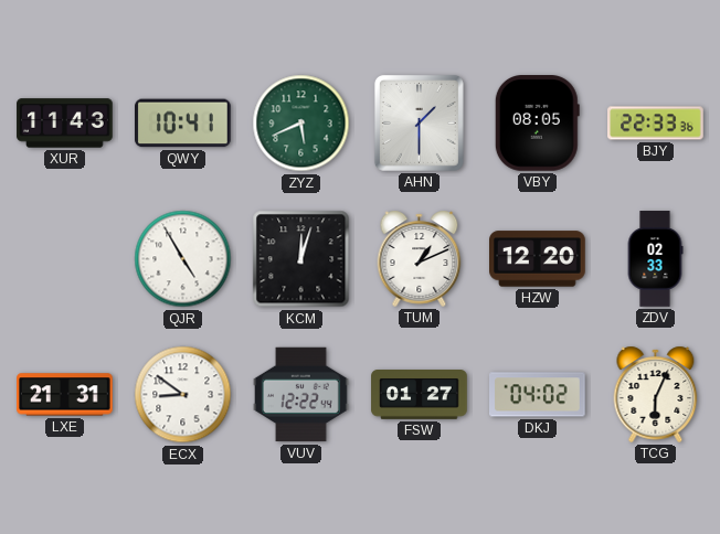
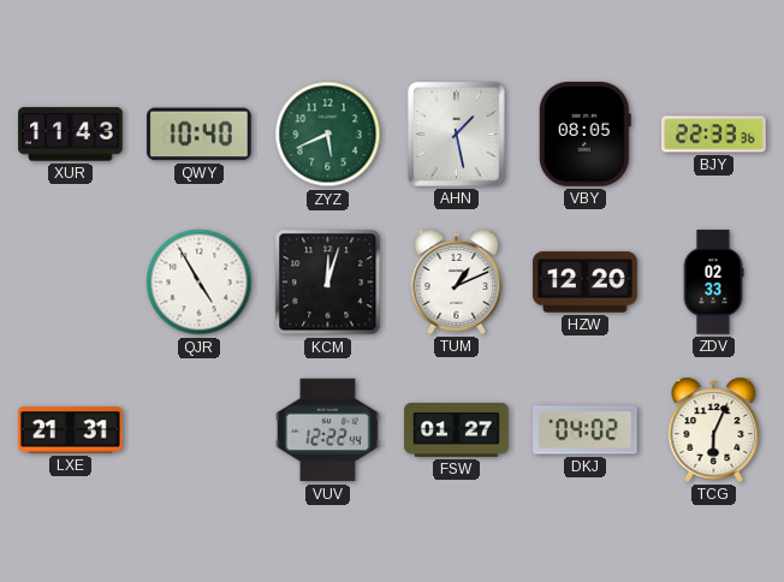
QWY: 10:41 -> 10:40 (200, 135)
AHN: 1:30 -> 1:28 (456, 133)
ECX: 8:51 -> none (183, 395)
